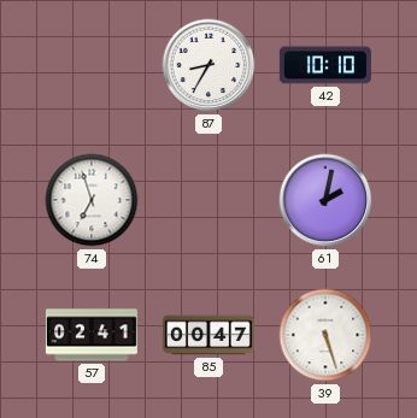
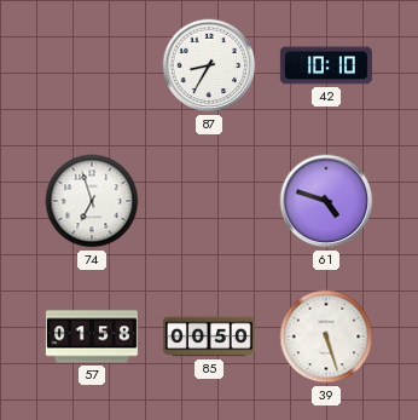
61: 2:02 -> 4:48 (326, 201)
57: 02:41 -> 01:58 (92, 336)
85: 00:47 -> 00:50 (209, 336)
